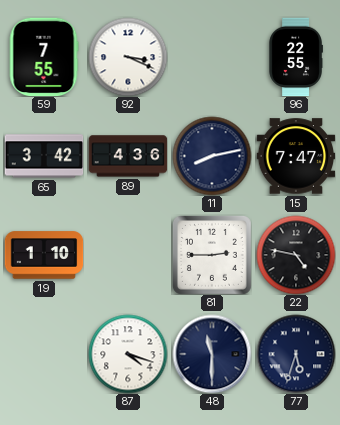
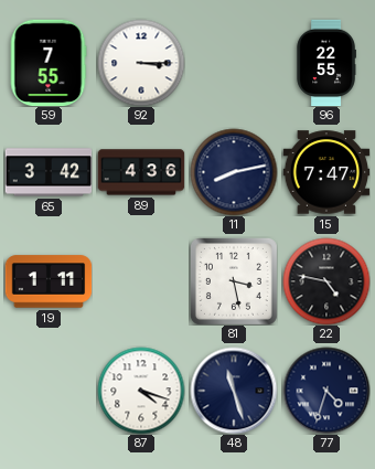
92: 3:19 -> 3:15 (141, 63)
19: 1:10 -> 1:11 (49, 281)
81: 2:45 -> 3:28 (234, 281)
48: 11:30 -> 11:27 (234, 391)
77: 5:33 -> 4:33 (326, 391)
